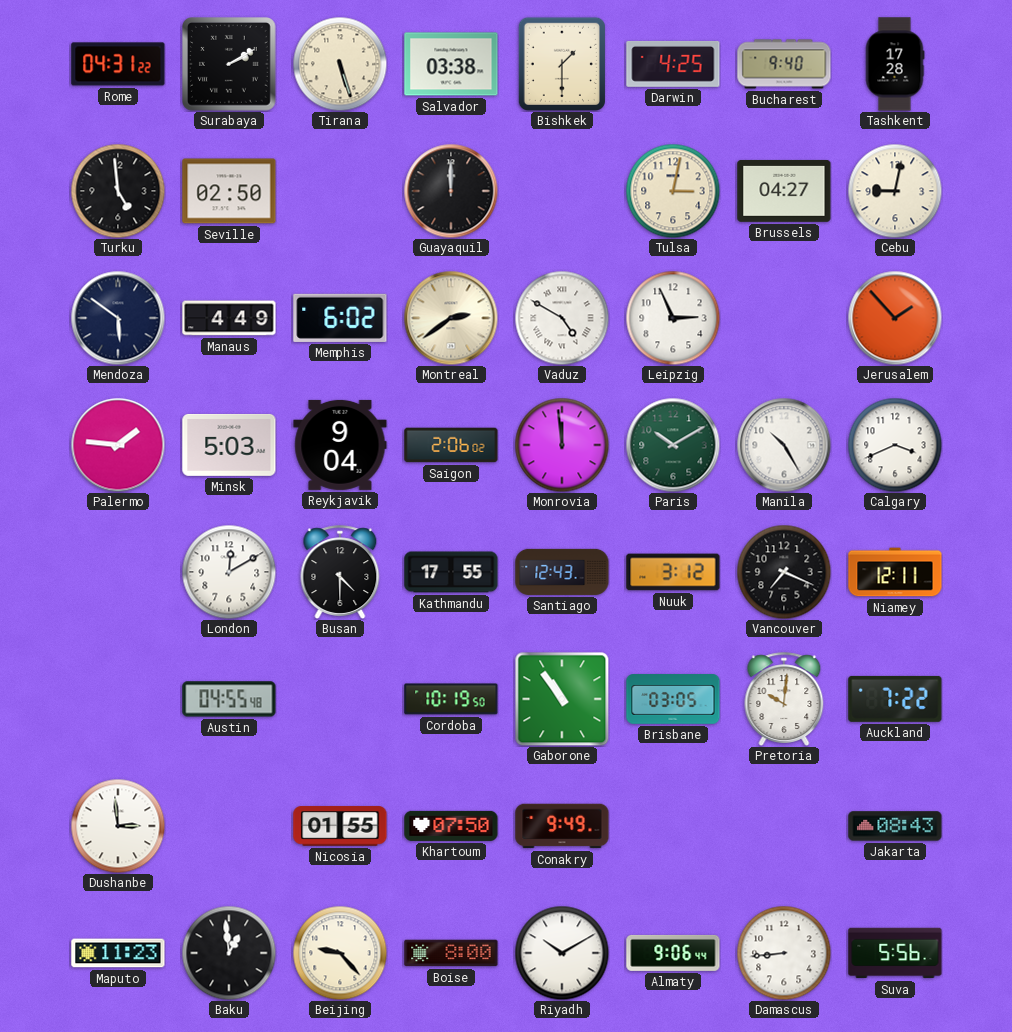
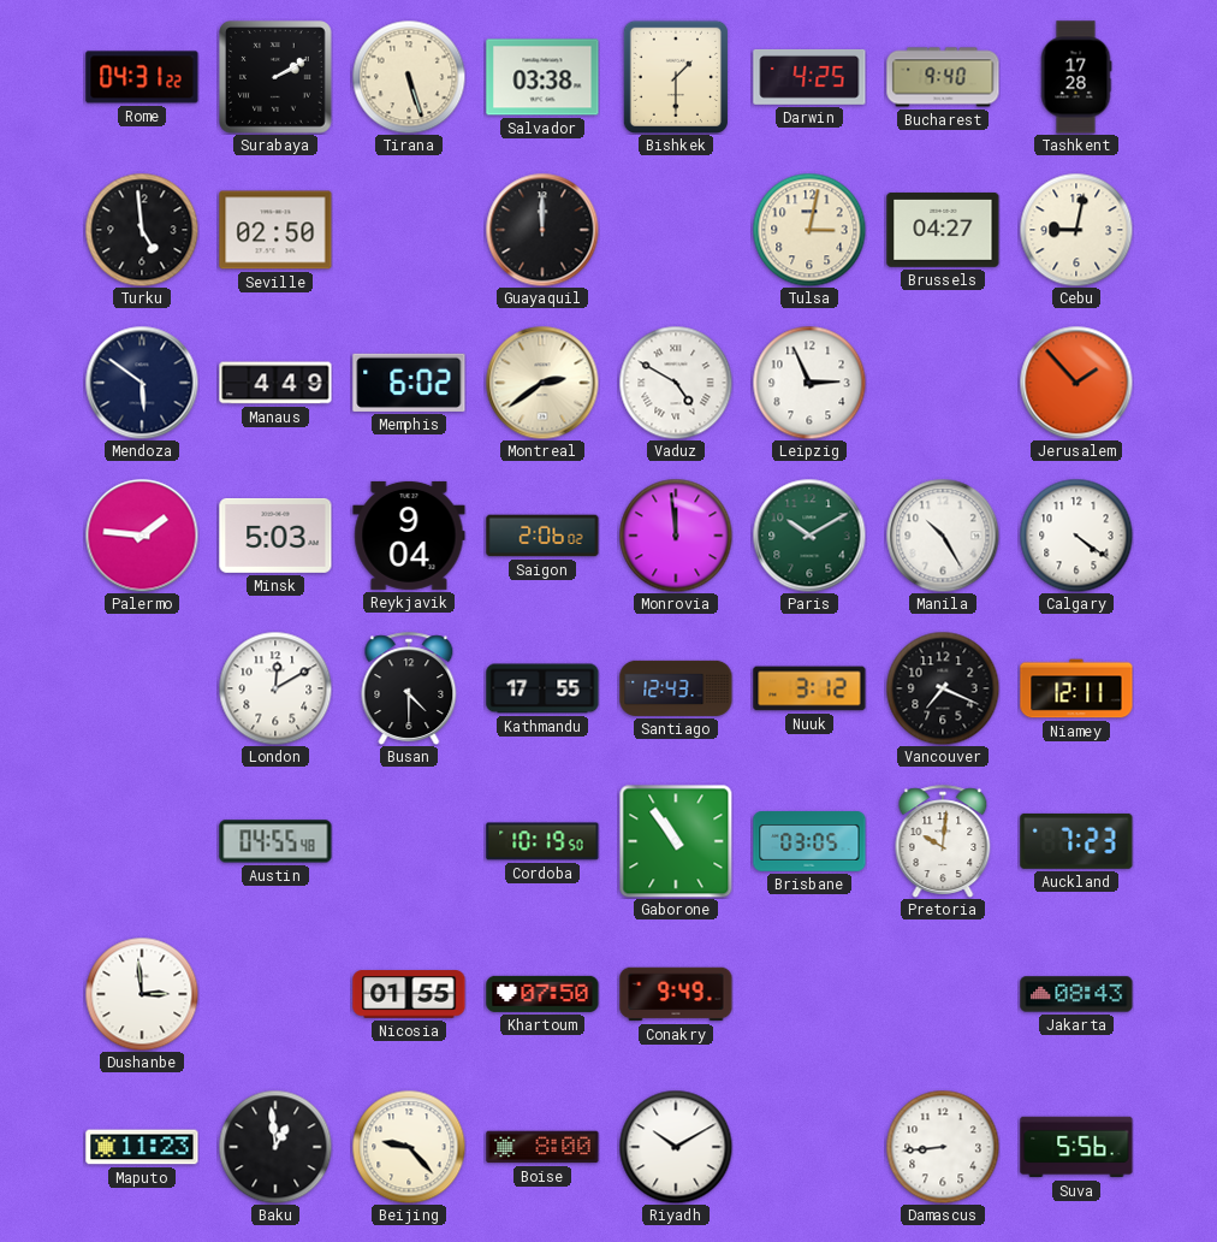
Calgary: 3:41 -> 4:21 (1076, 536)
Auckland: 7:22 -> 7:23 (1076, 841)
Almaty: 9:06 -> none (673, 953)
